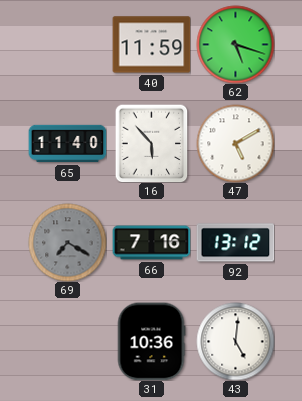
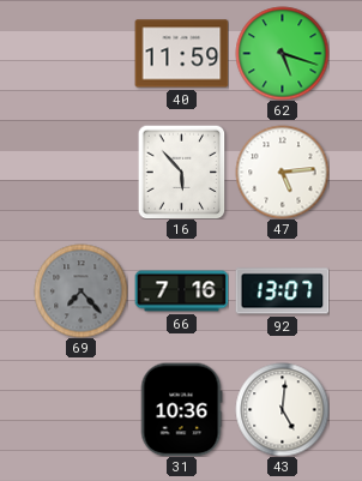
65: 11:40 -> none (67, 144)
47: 5:10 -> 5:14 (282, 172)
69: 7:20 -> 7:23 (80, 290)
92: 13:12 -> 13:07 (282, 291)
